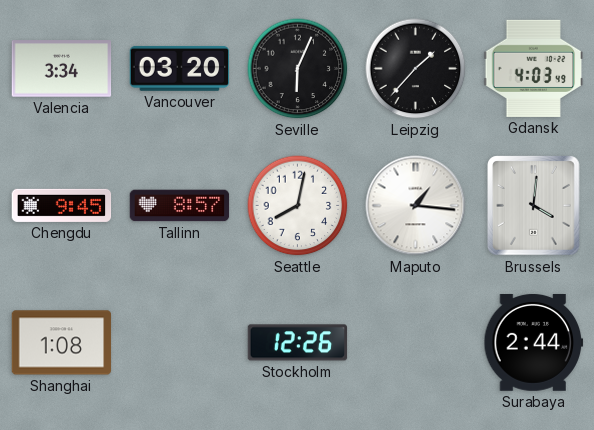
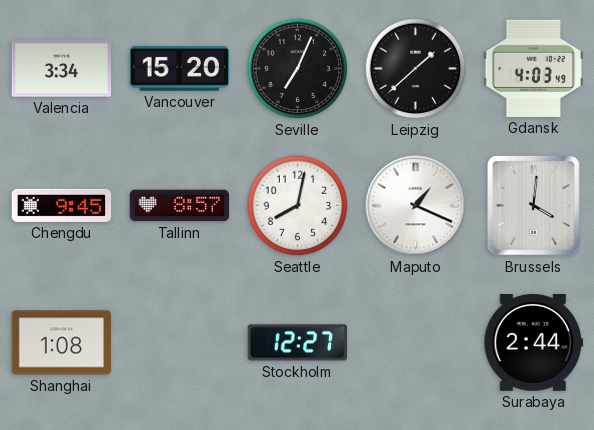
Vancouver: 03:20 -> 15:20 (180, 68)
Seville: 6:04 -> 7:04 (298, 69)
Leipzig: 1:37 -> 1:38 (416, 69)
Maputo: 1:16 -> 1:19 (416, 206)
Stockholm: 12:26 -> 12:27 (298, 343)
